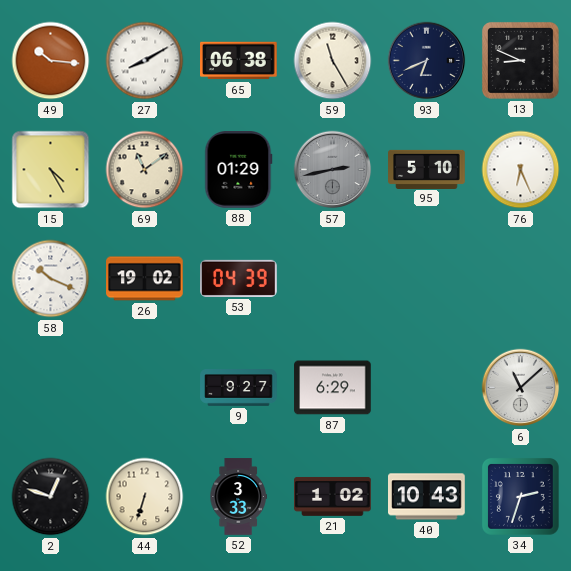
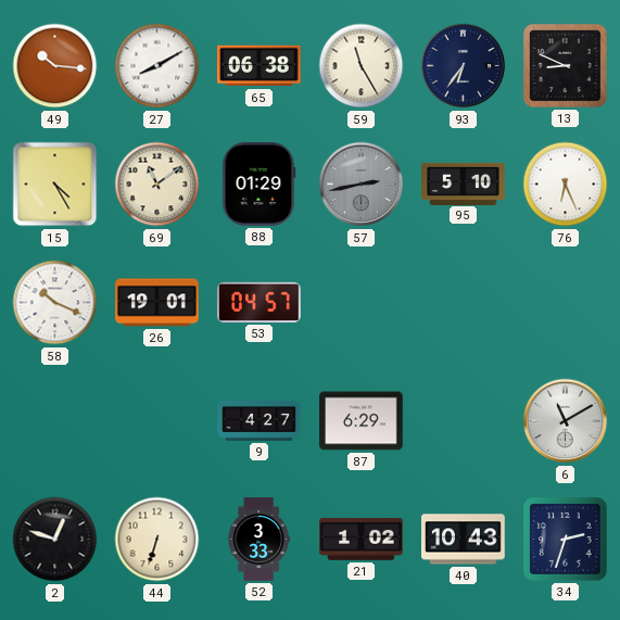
93: 6:41 -> 6:36 (464, 66)
26: 19:02 -> 19:01 (157, 303)
53: 04:39 -> 04:57 (260, 302)
9: 9:27 -> 4:27 (260, 421)
6: 11:08 -> 11:10 (566, 421)
